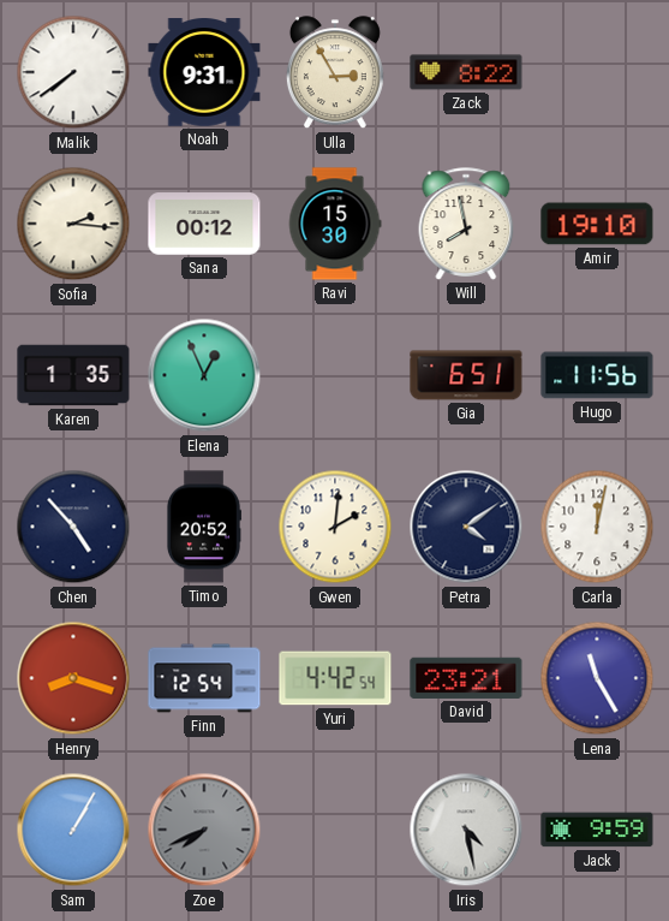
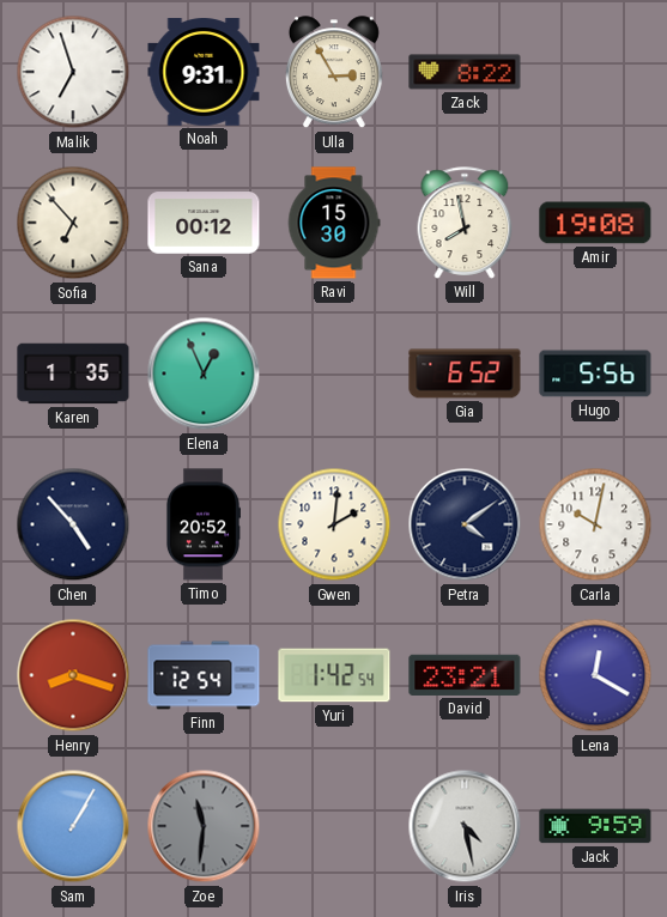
Malik: 7:39 -> 6:57 (73, 72)
Sofia: 2:16 -> 6:53 (73, 223)
Amir: 19:10 -> 19:08 (595, 223)
Gia: 6:51 -> 6:52 (465, 374)
Hugo: 11:56 -> 5:56 (595, 374)
Carla: 12:02 -> 10:02 (595, 524)
Yuri: 4:42 -> 1:42 (334, 675)
Lena: 11:25 -> 12:20 (595, 675)
Zoe: 7:41 -> 11:31 (204, 826)
